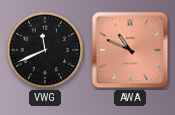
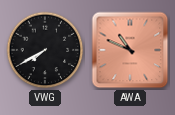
VWG: 11:41 -> 7:40 (45, 50)
